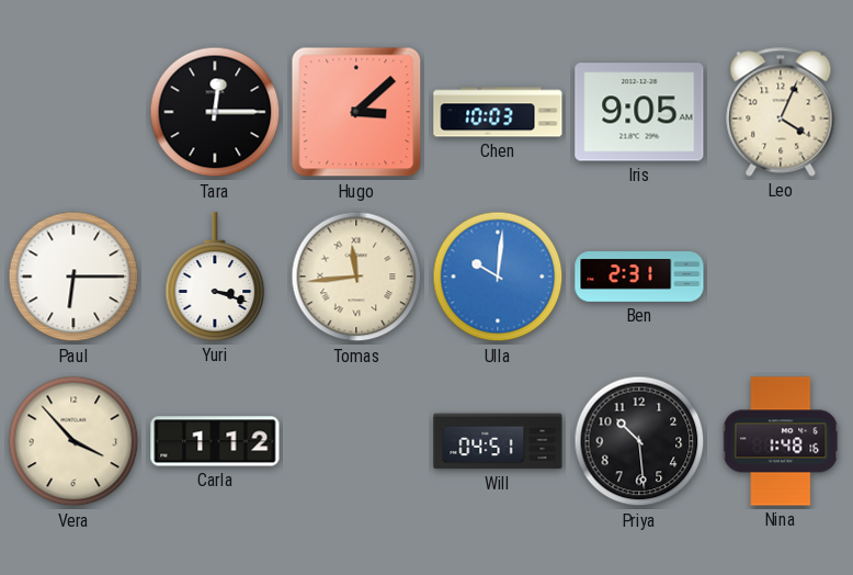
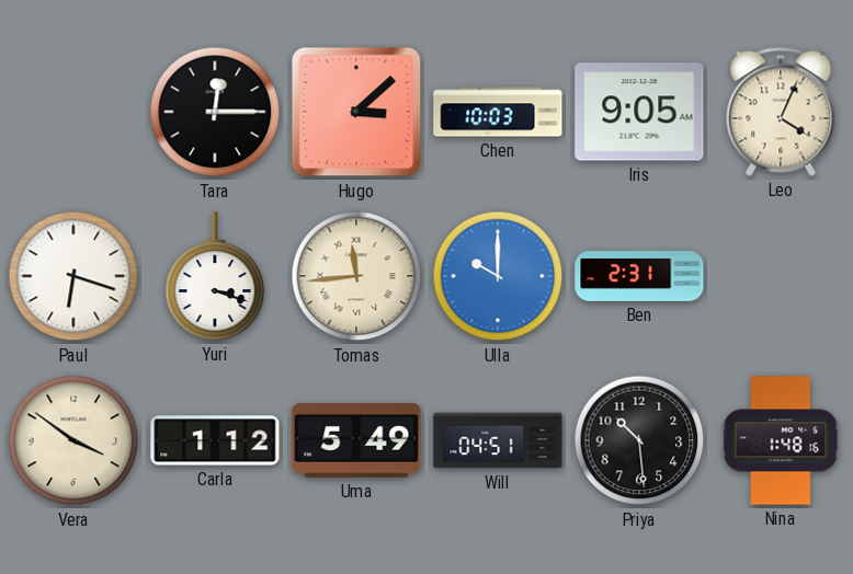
Paul: 6:15 -> 6:18 (73, 276)
Ulla: 10:01 -> 10:00 (498, 276)
Vera: 3:53 -> 3:51 (73, 440)
Uma: none -> 5:49 (356, 440)
